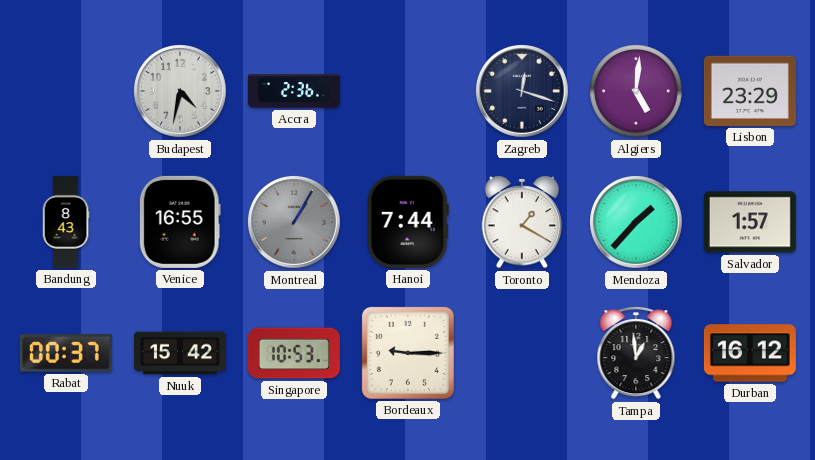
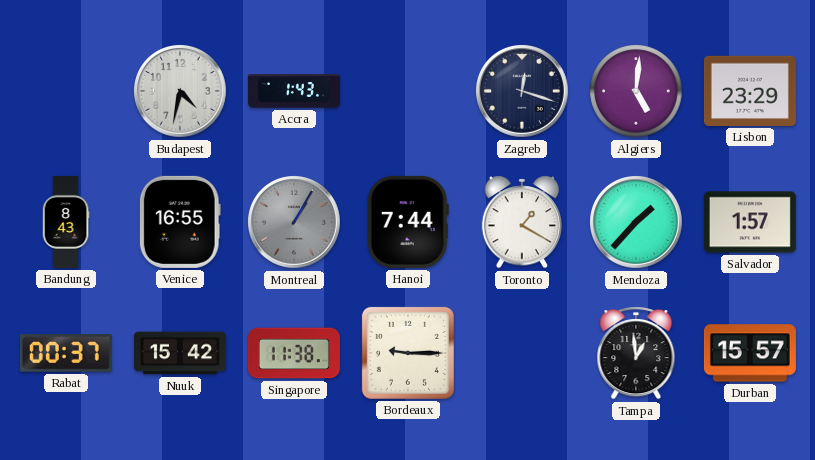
Accra: 2:36 -> 1:43 (294, 91)
Singapore: 10:53 -> 11:38 (294, 353)
Durban: 16:12 -> 15:57 (750, 353)
